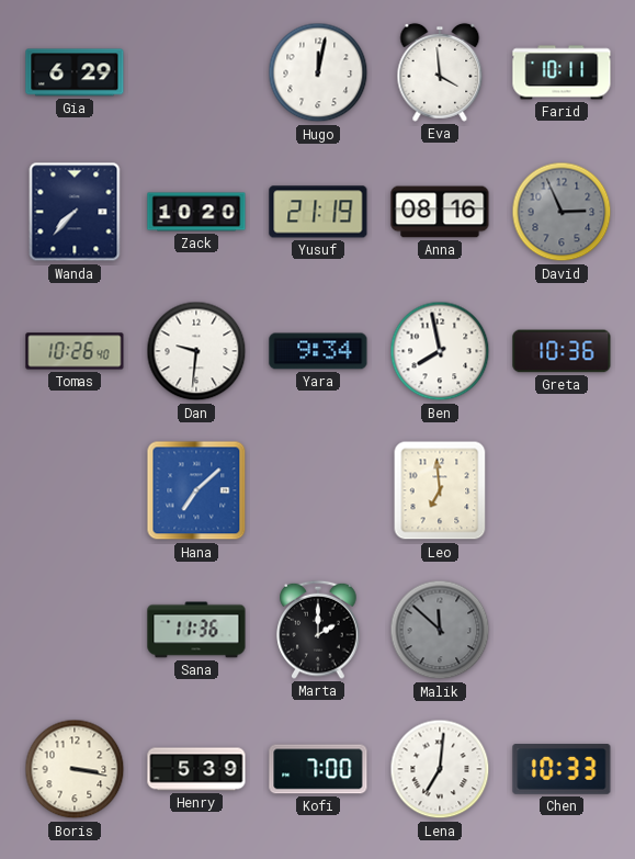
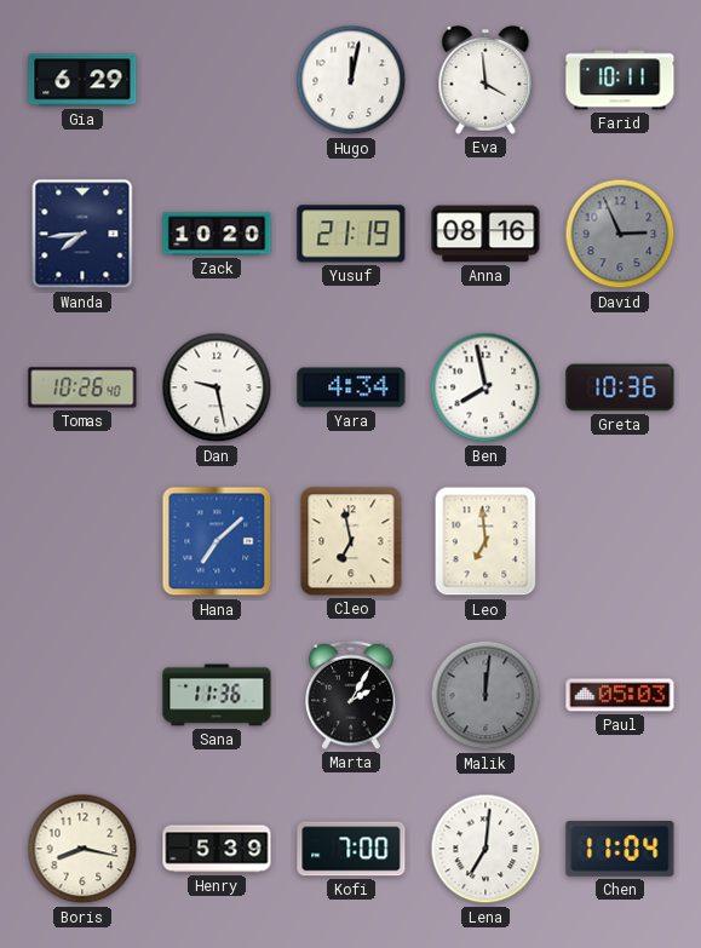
Wanda: 7:37 -> 7:44 (82, 234)
Dan: 9:31 -> 9:28 (217, 387)
Yara: 9:34 -> 4:34 (351, 387)
Cleo: none -> 6:58 (351, 541)
Marta: 2:00 -> 2:05 (351, 695)
Malik: 11:52 -> 12:01 (485, 695)
Paul: none -> 05:03 (620, 695)
Boris: 3:17 -> 8:17 (82, 849)
Chen: 10:33 -> 11:04 (620, 850)
